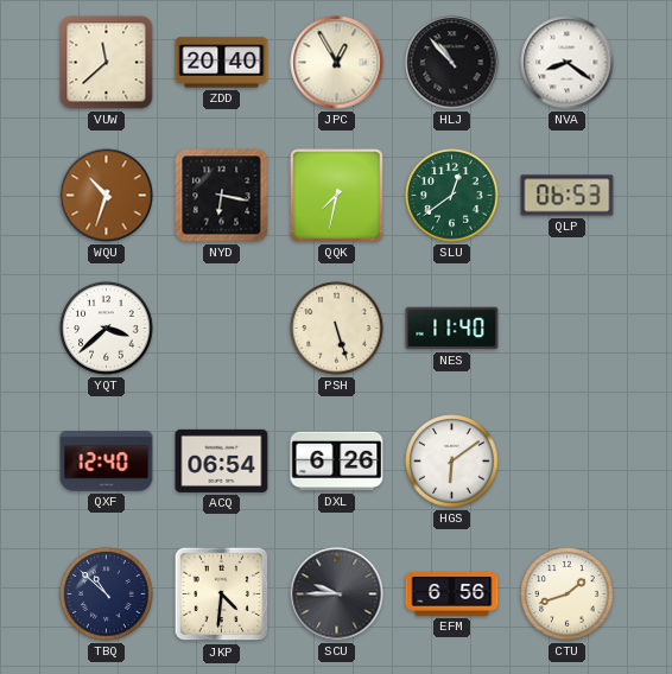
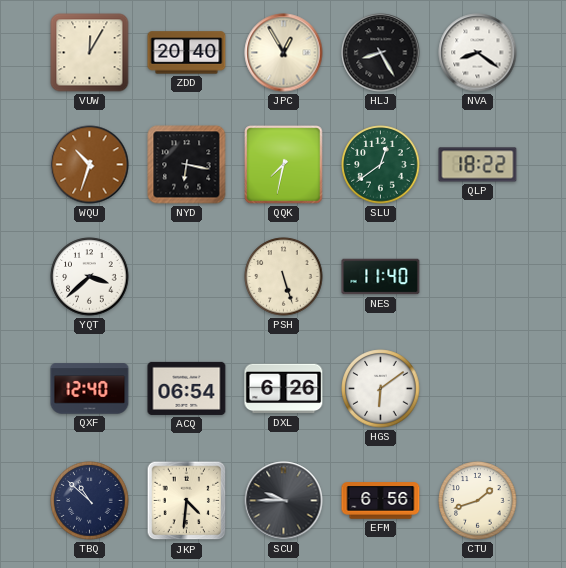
VUW: 11:38 -> 12:05 (90, 53)
HLJ: 10:53 -> 8:25 (381, 53)
QLP: 06:53 -> 18:22 (478, 165)
